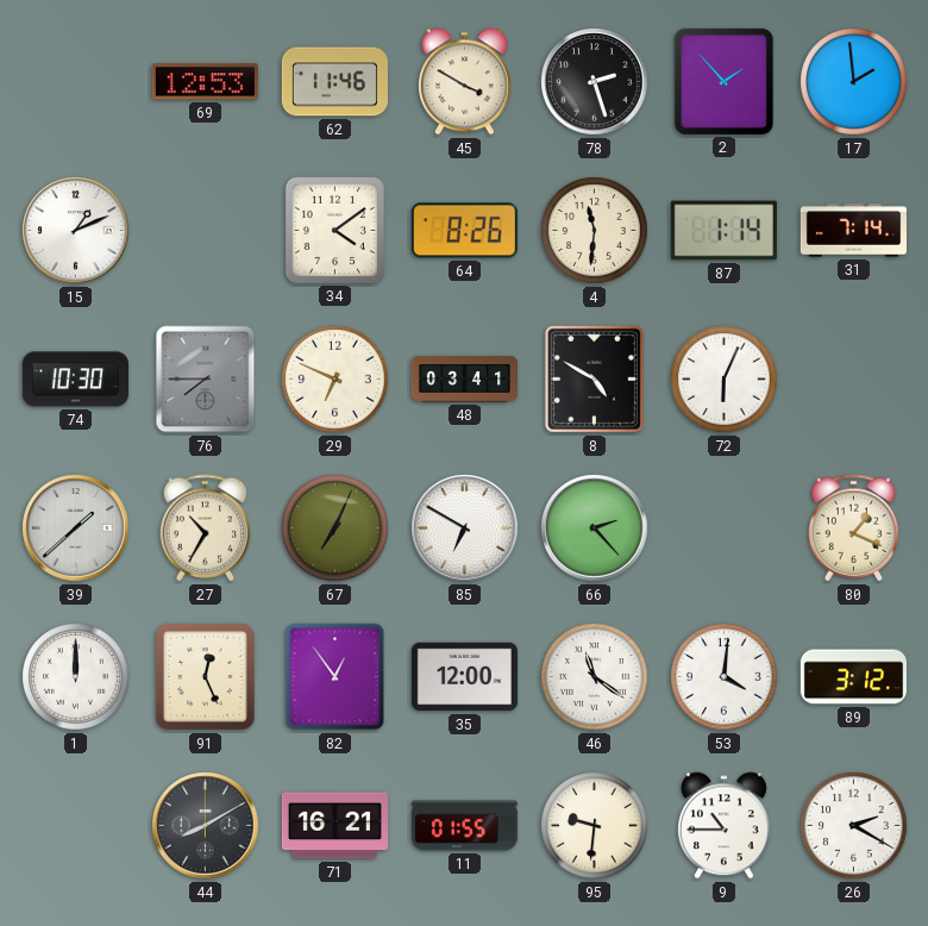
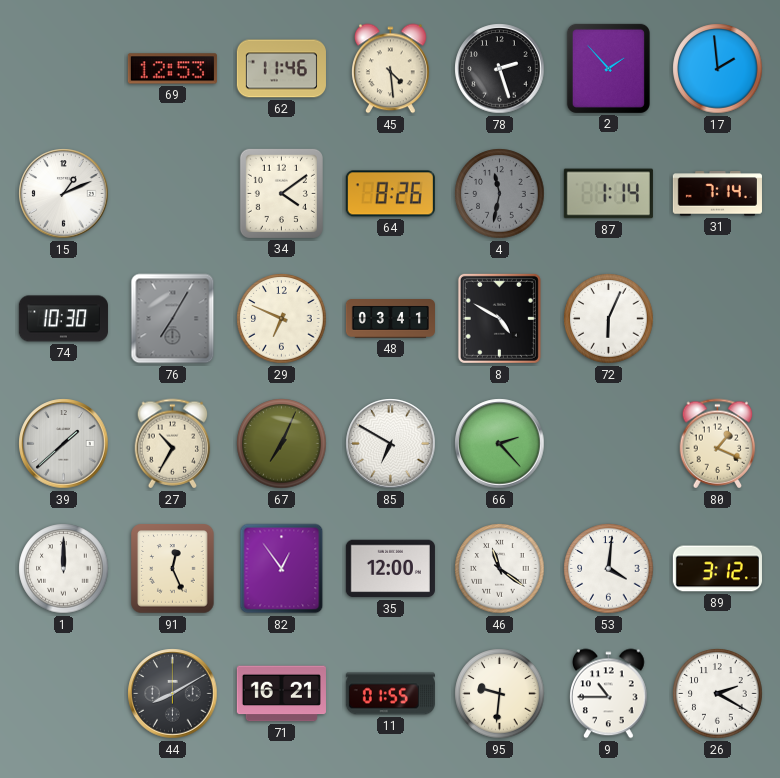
45: 3:50 -> 4:29 (391, 69)
4: 11:31 -> 11:32 (500, 194)
4 dial: cream -> grey (500, 194)
76: 7:45 -> 7:05 (173, 319)
